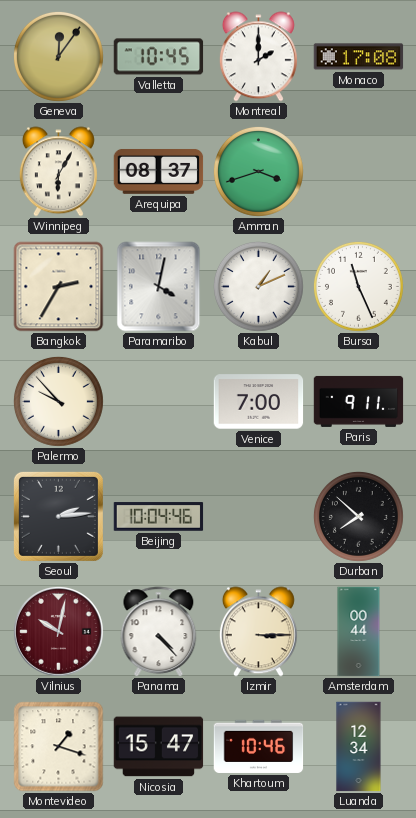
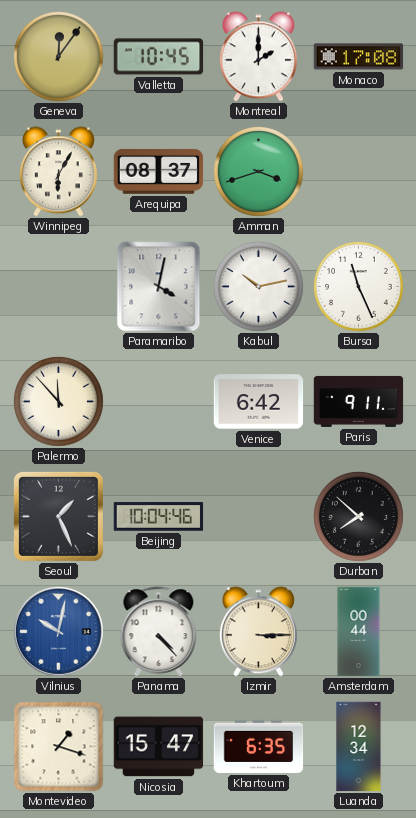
Bangkok: 2:35 -> none (59, 287)
Kabul: 1:11 -> 10:13 (258, 286)
Palermo: 9:53 -> 11:53 (58, 401)
Venice: 7:00 -> 6:42 (259, 402)
Seoul: 2:14 -> 1:26 (58, 516)
Vilnius dial: burgundy -> blue (58, 631)
Khartoum: 10:46 -> 6:35 (259, 746)
